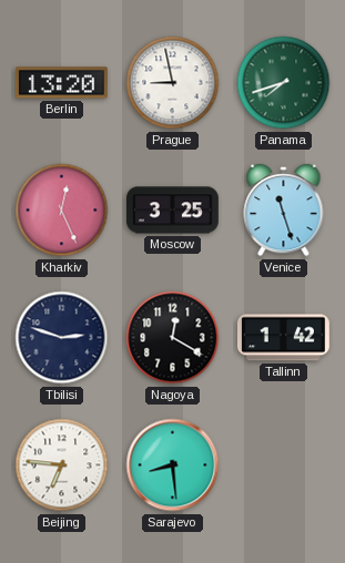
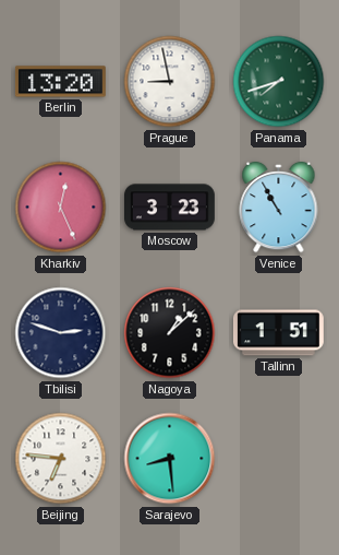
Moscow: 3:25 -> 3:23 (170, 208)
Venice: 11:27 -> 10:55 (279, 208)
Nagoya: 12:20 -> 1:08 (170, 333)
Tallinn: 1:42 -> 1:51 (278, 333)
